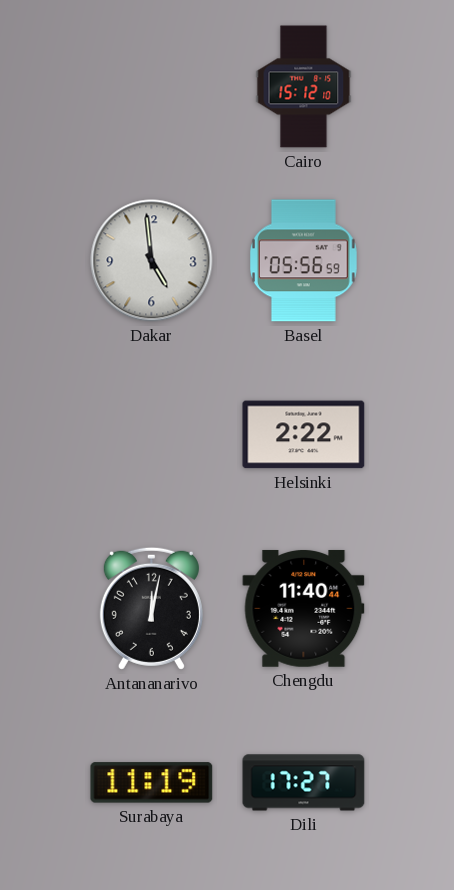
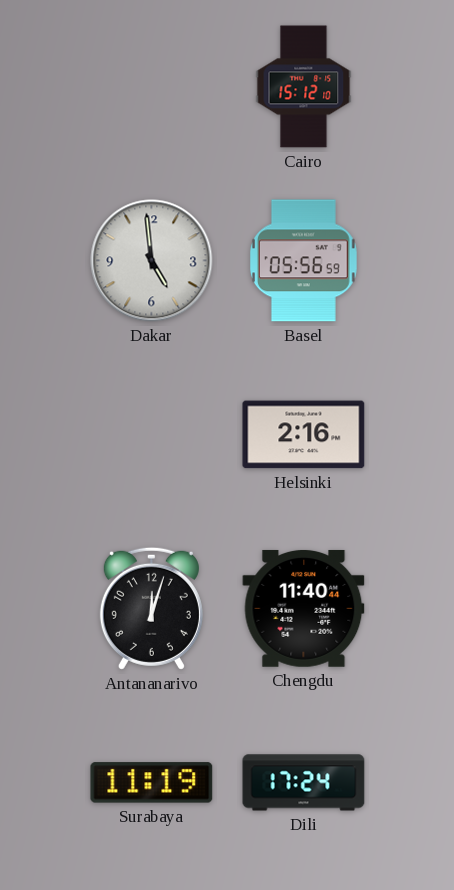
Helsinki: 2:22 -> 2:16 (304, 435)
Antananarivo: 12:02 -> 12:03 (151, 608)
Dili: 17:27 -> 17:24 (304, 783)
